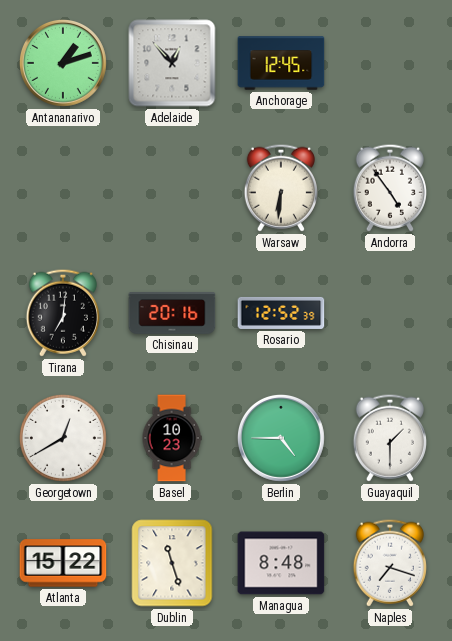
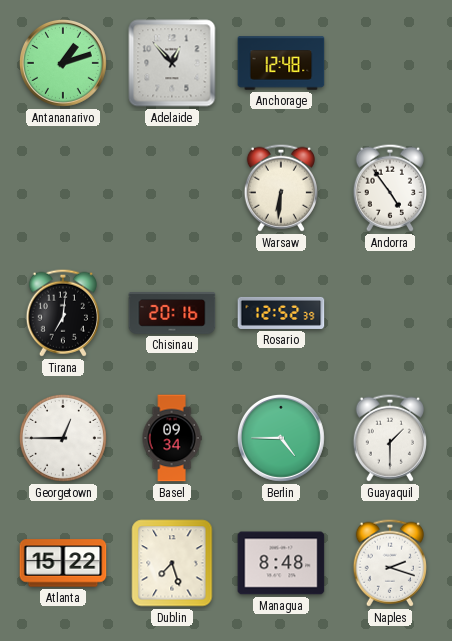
Anchorage: 12:45 -> 12:48 (281, 63)
Georgetown: 12:40 -> 12:45 (63, 438)
Basel: 10:23 -> 09:34 (172, 438)
Dublin: 11:27 -> 7:27 (172, 563)
Naples: 7:18 -> 2:18 (390, 563)
